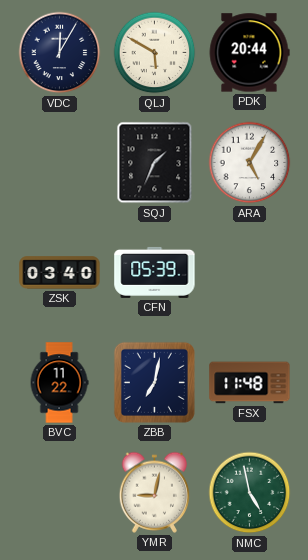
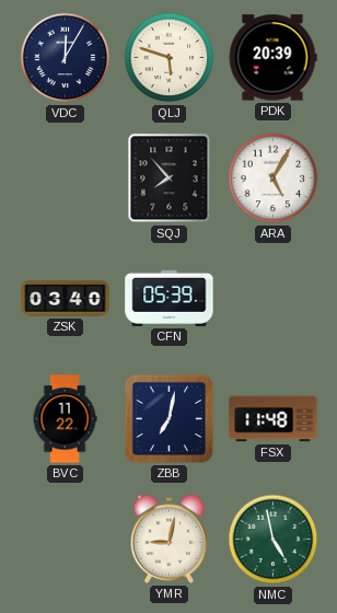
QLJ: 5:50 -> 5:48 (170, 58)
PDK: 20:44 -> 20:39 (272, 58)
SQJ: 1:34 -> 7:53 (170, 178)
